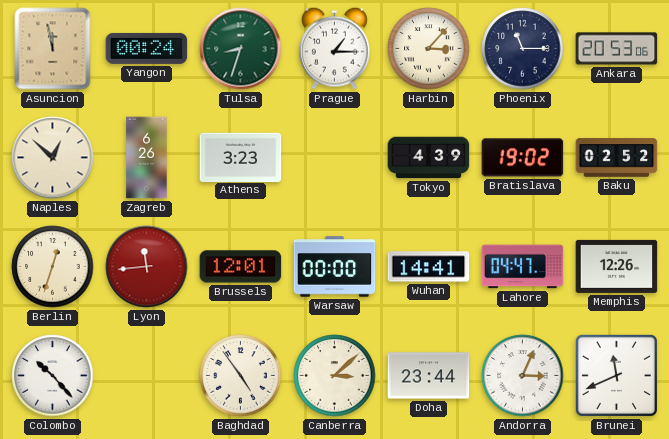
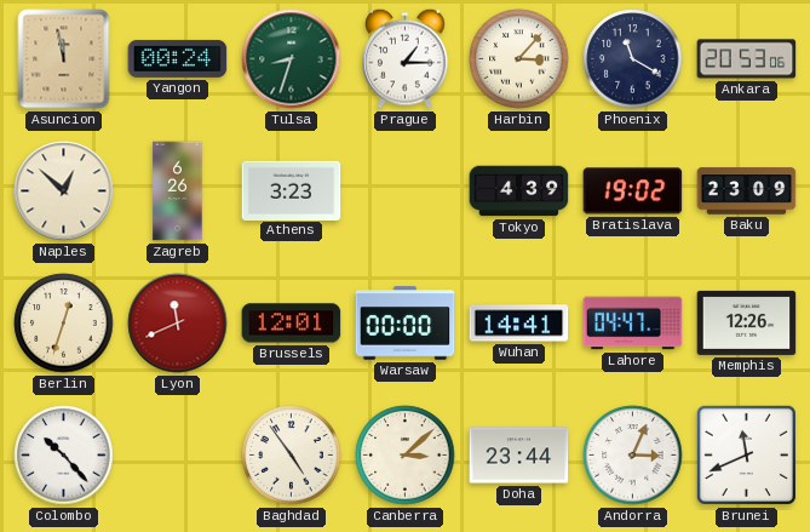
Phoenix: 11:15 -> 11:20 (633, 59)
Baku: 02:52 -> 23:09 (747, 191)
Lyon: 11:44 -> 11:41 (178, 324)
